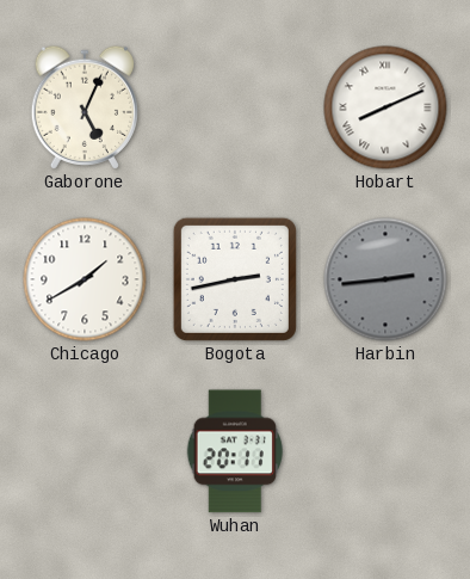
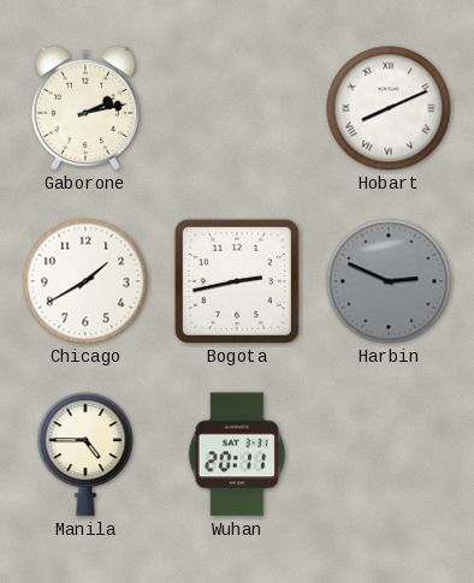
Gaborone: 5:04 -> 2:13 (84, 108)
Harbin: 2:44 -> 2:49 (389, 281)
Manila: none -> 4:45 (85, 454)
